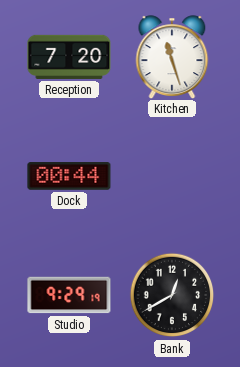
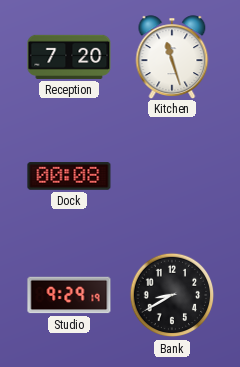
Dock: 00:44 -> 00:08 (69, 176)
Bank: 12:40 -> 8:40 (172, 295)
